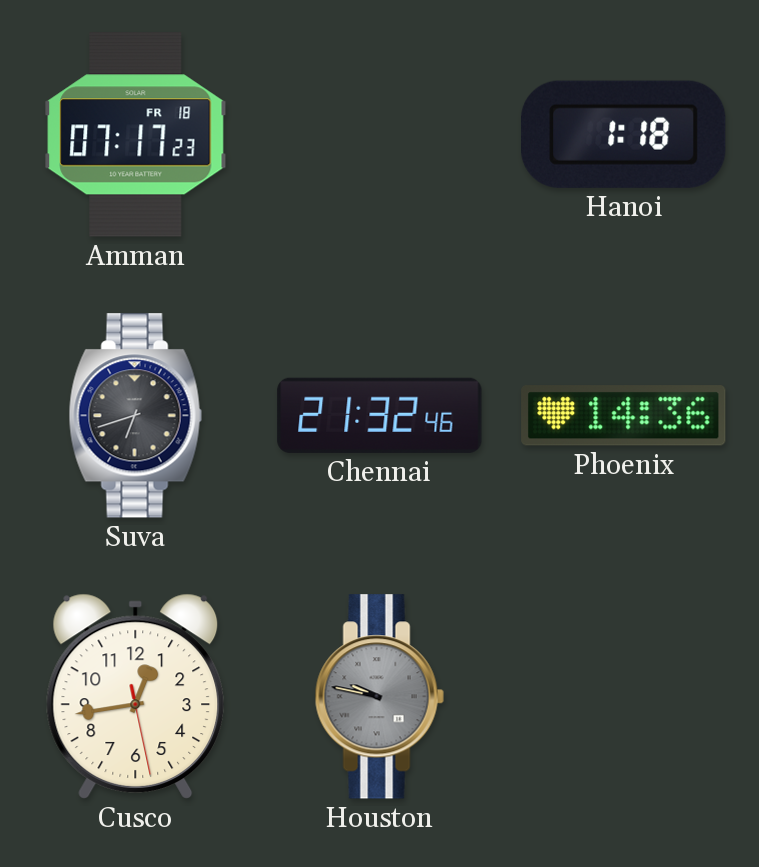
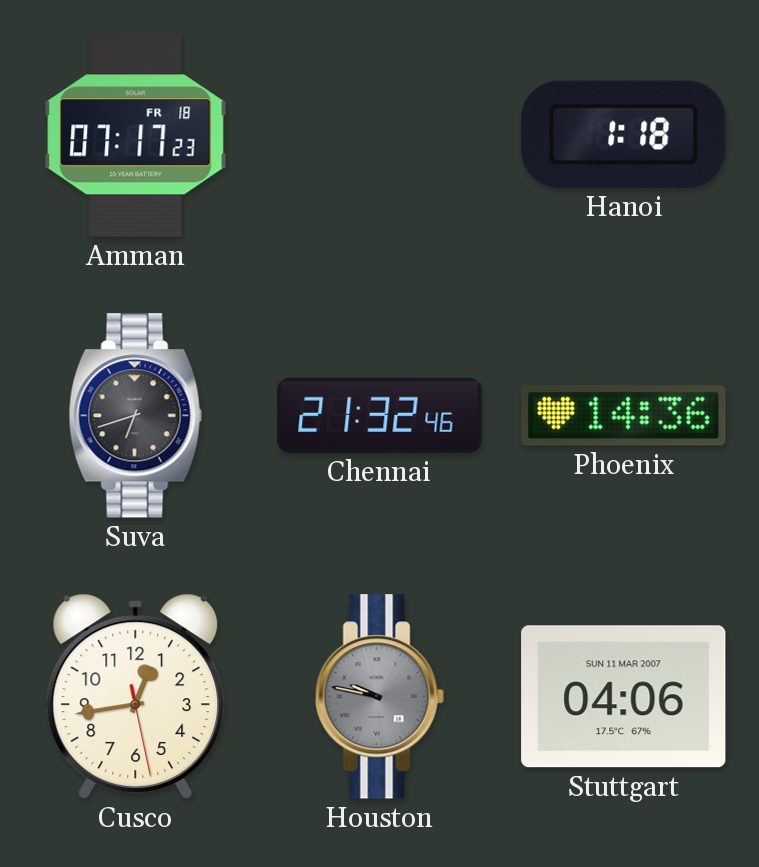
Stuttgart: none -> 04:06 (624, 697)
